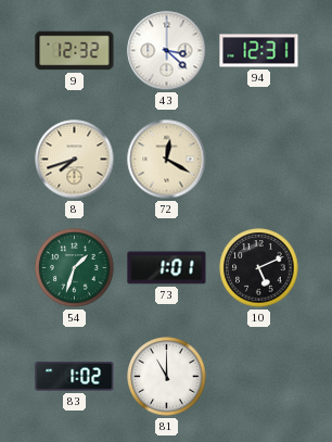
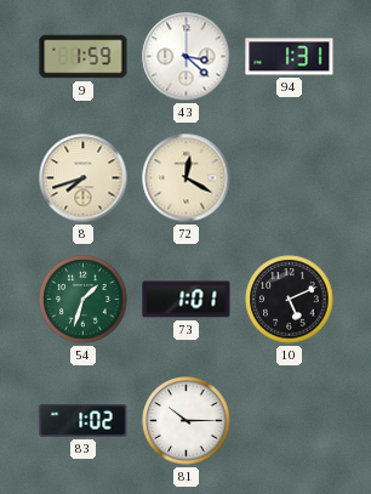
9: 12:32 -> 1:59 (84, 57)
94: 12:31 -> 1:31 (290, 57)
81: 11:00 -> 10:15 (187, 421)
